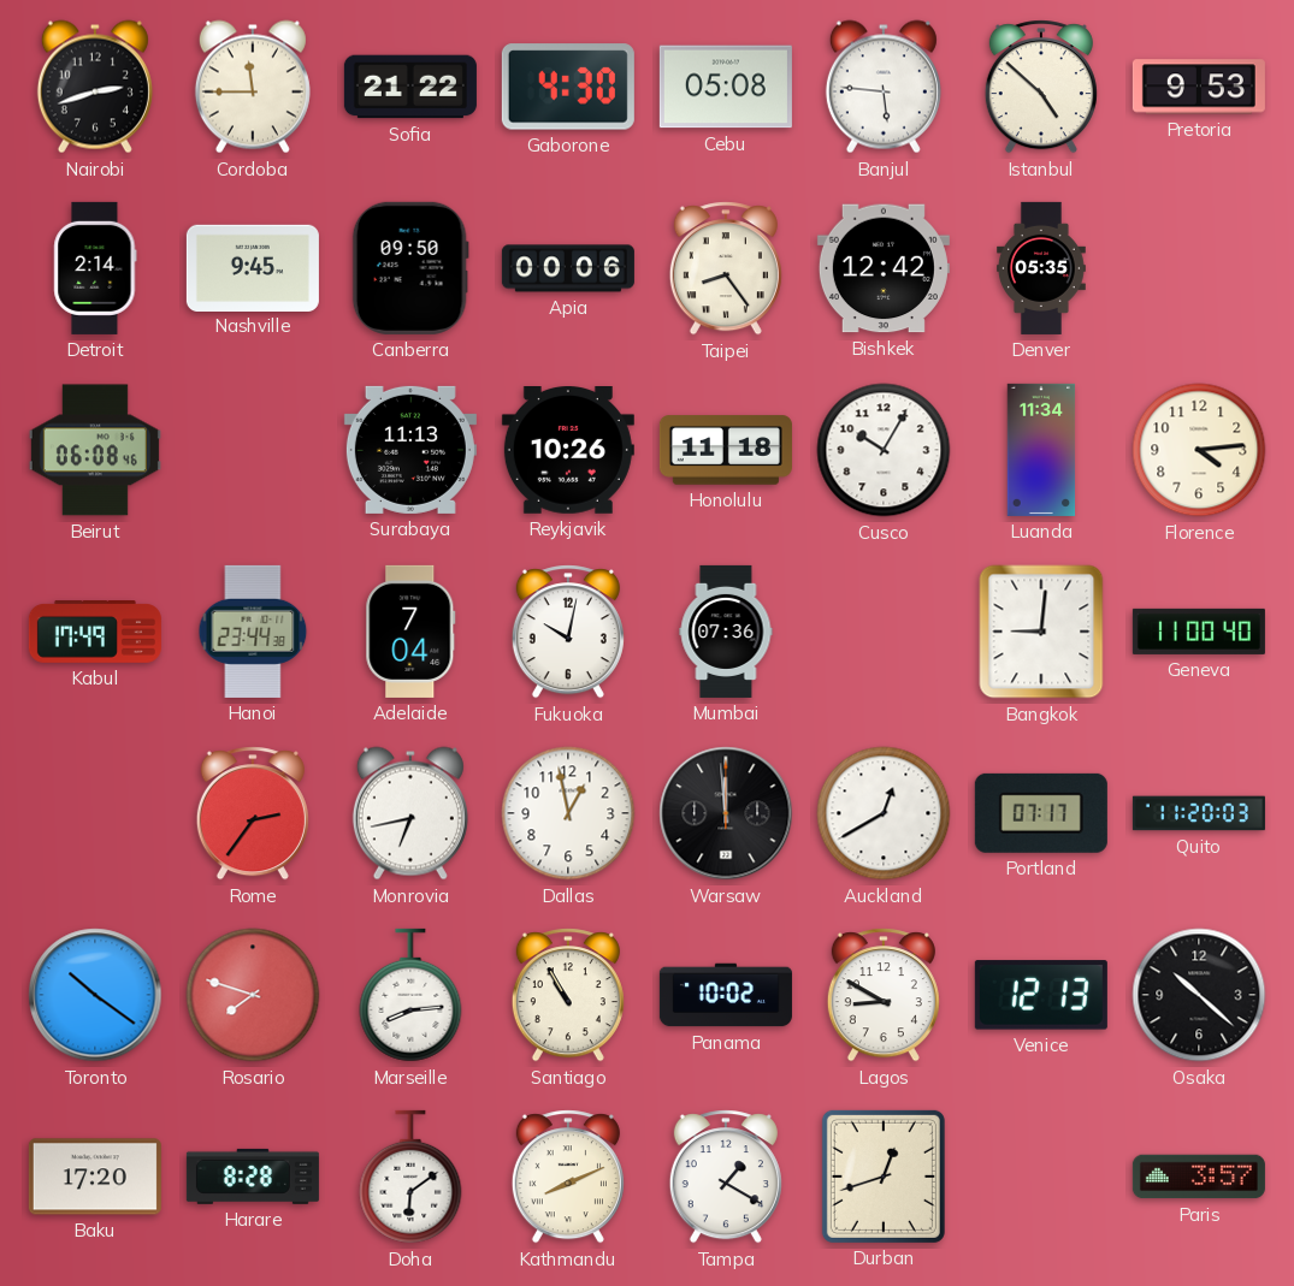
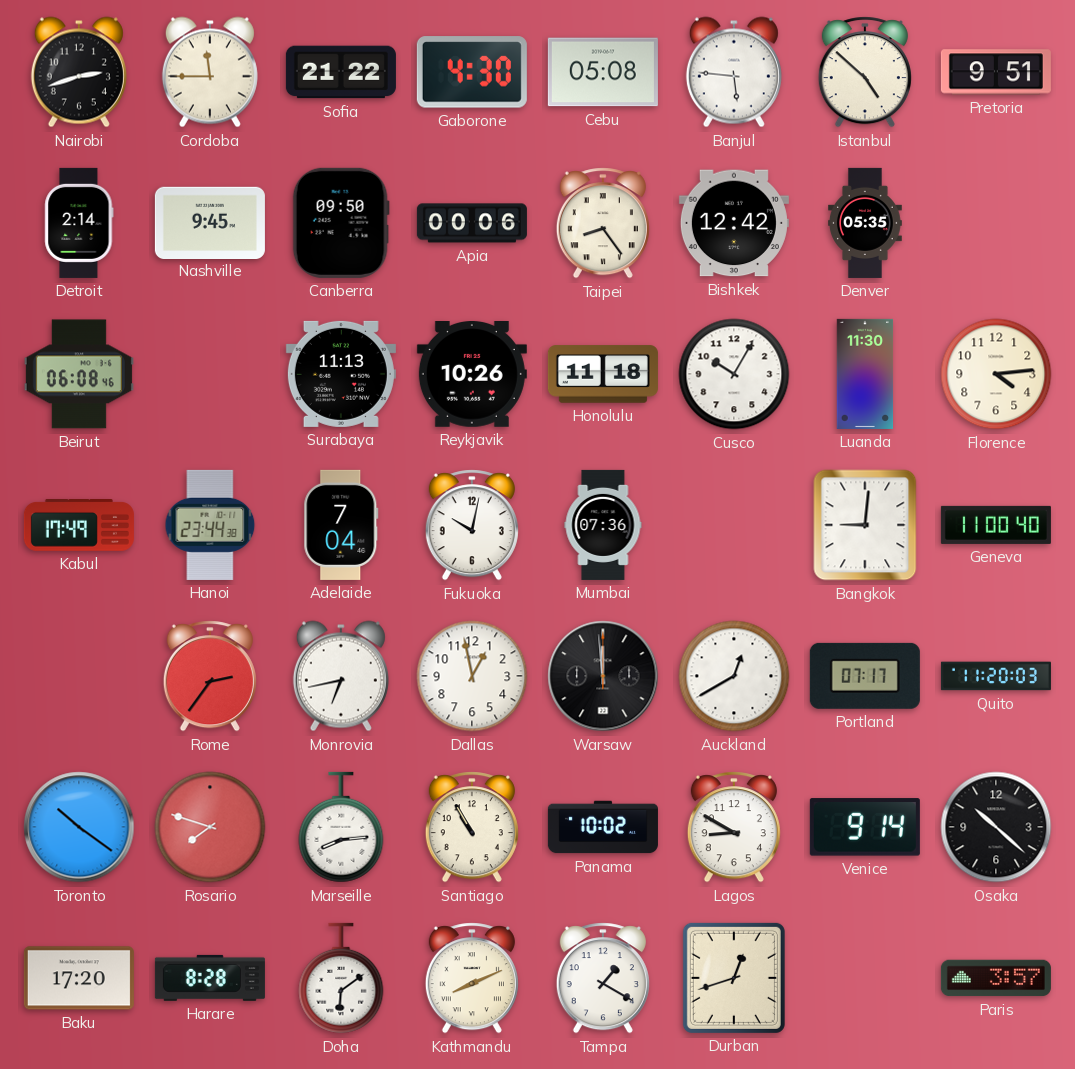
Pretoria: 9:53 -> 9:51 (996, 72)
Luanda: 11:34 -> 11:30 (865, 374)
Venice: 12:13 -> 9:14 (865, 827)
